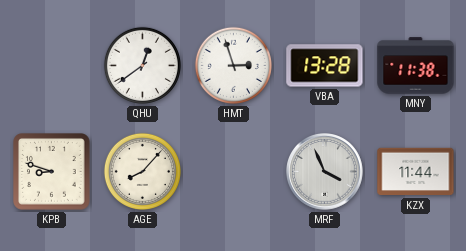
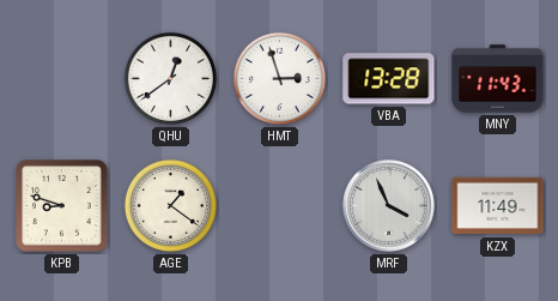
MNY: 11:38 -> 11:43 (498, 79)
AGE: 8:07 -> 1:21 (170, 205)
KZX: 11:44 -> 11:49 (498, 206)
